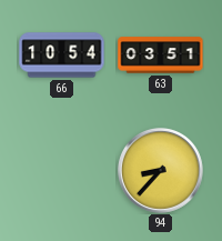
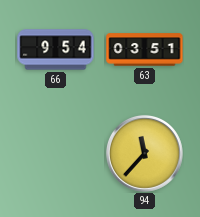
66: 10:54 -> 9:54 (56, 50)
94: 8:37 -> 11:37 (144, 153)
